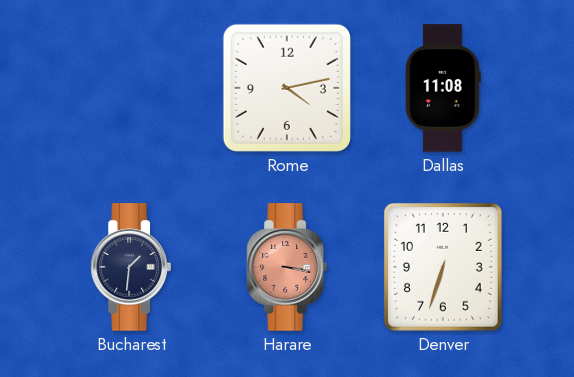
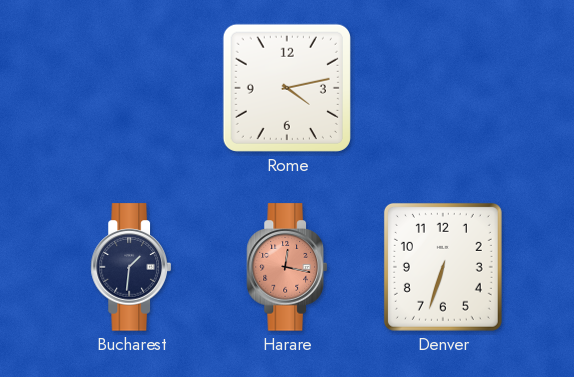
Dallas: 11:08 -> none (443, 88)
Harare: 3:17 -> 12:17 (287, 267)
